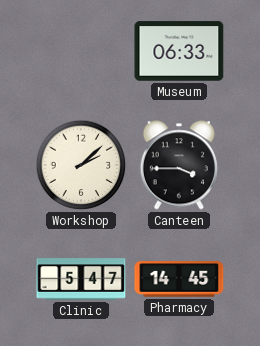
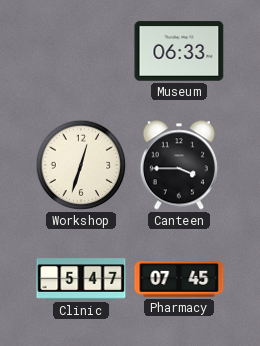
Workshop: 2:08 -> 12:33 (81, 165)
Pharmacy: 14:45 -> 07:45 (179, 279)
